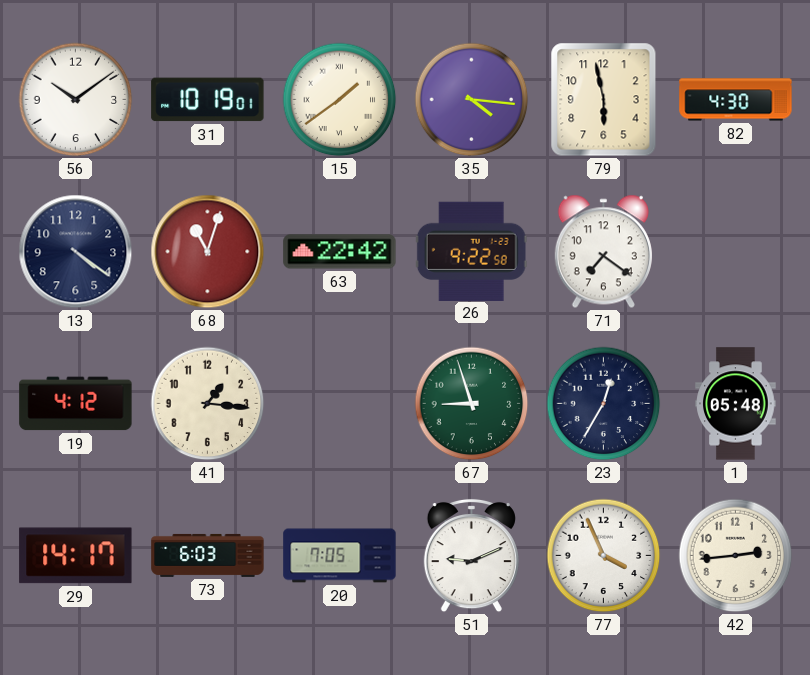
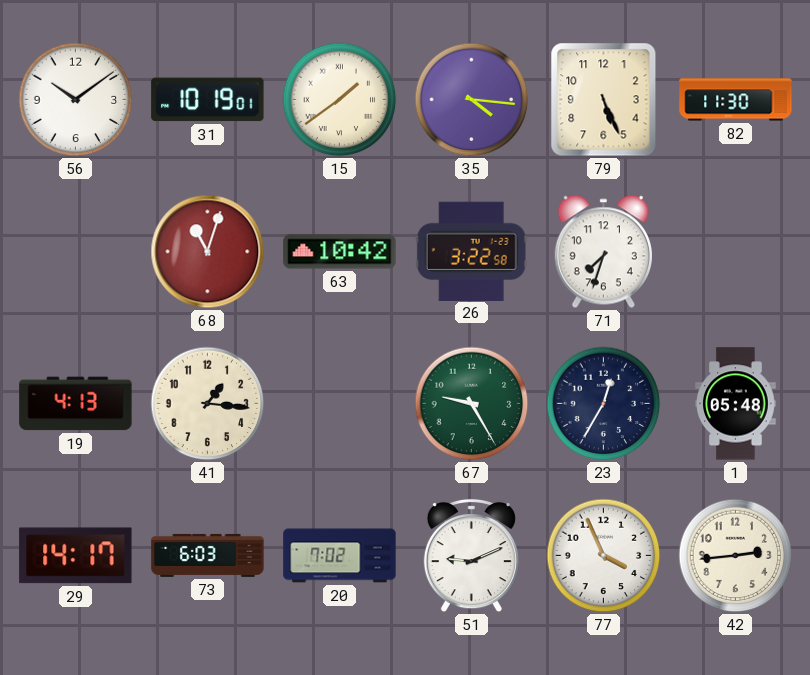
79: 5:58 -> 5:26 (604, 100)
82: 4:30 -> 11:30 (736, 100)
13: 4:21 -> none (76, 252)
63: 22:42 -> 10:42 (340, 252)
26: 9:22 -> 3:22 (471, 251)
71: 7:21 -> 7:33 (603, 252)
19: 4:12 -> 4:13 (76, 404)
67: 8:57 -> 9:25 (472, 404)
20: 7:05 -> 7:02 (340, 556)
